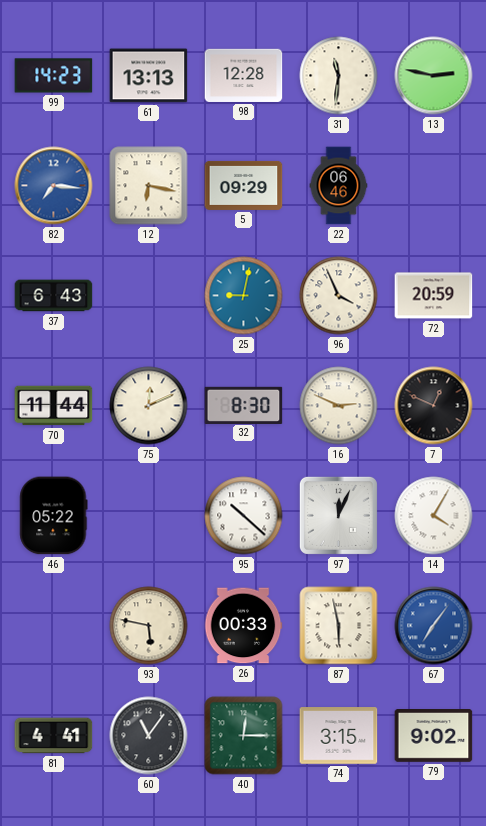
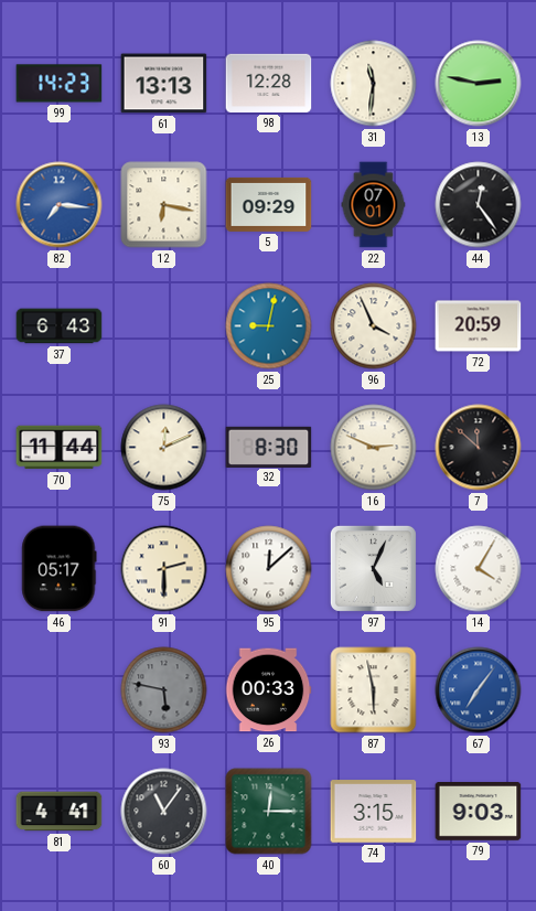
22: 06:46 -> 07:01 (374, 205)
44: none -> 12:24 (479, 205)
7: 12:49 -> 11:52 (479, 448)
46: 05:22 -> 05:17 (60, 569)
91: none -> 2:30 (164, 569)
95: 10:22 -> 12:08 (269, 569)
97: 12:04 -> 5:04 (373, 568)
93 dial: cream -> grey (164, 690)
79: 9:02 -> 9:03 (479, 812)
